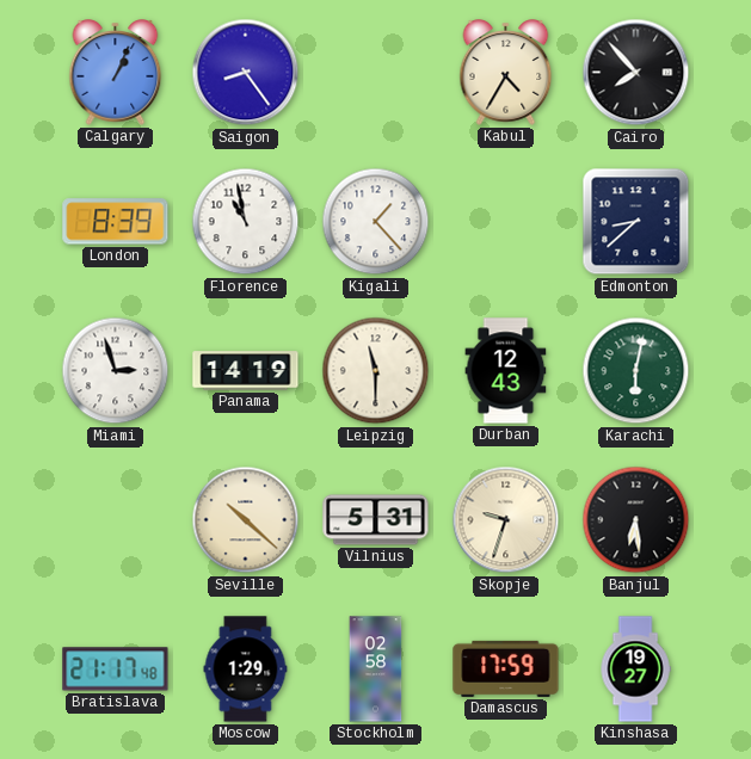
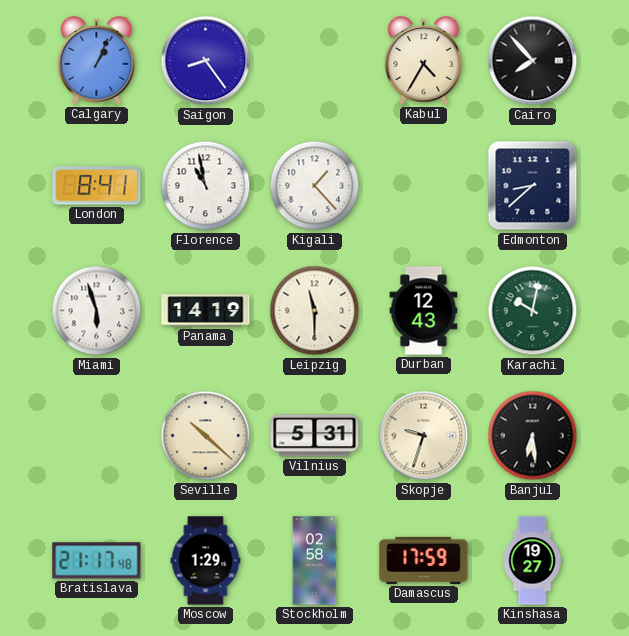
London: 8:39 -> 8:41 (97, 186)
Miami: 2:57 -> 5:57 (97, 311)
Karachi: 6:02 -> 10:02 (533, 311)
